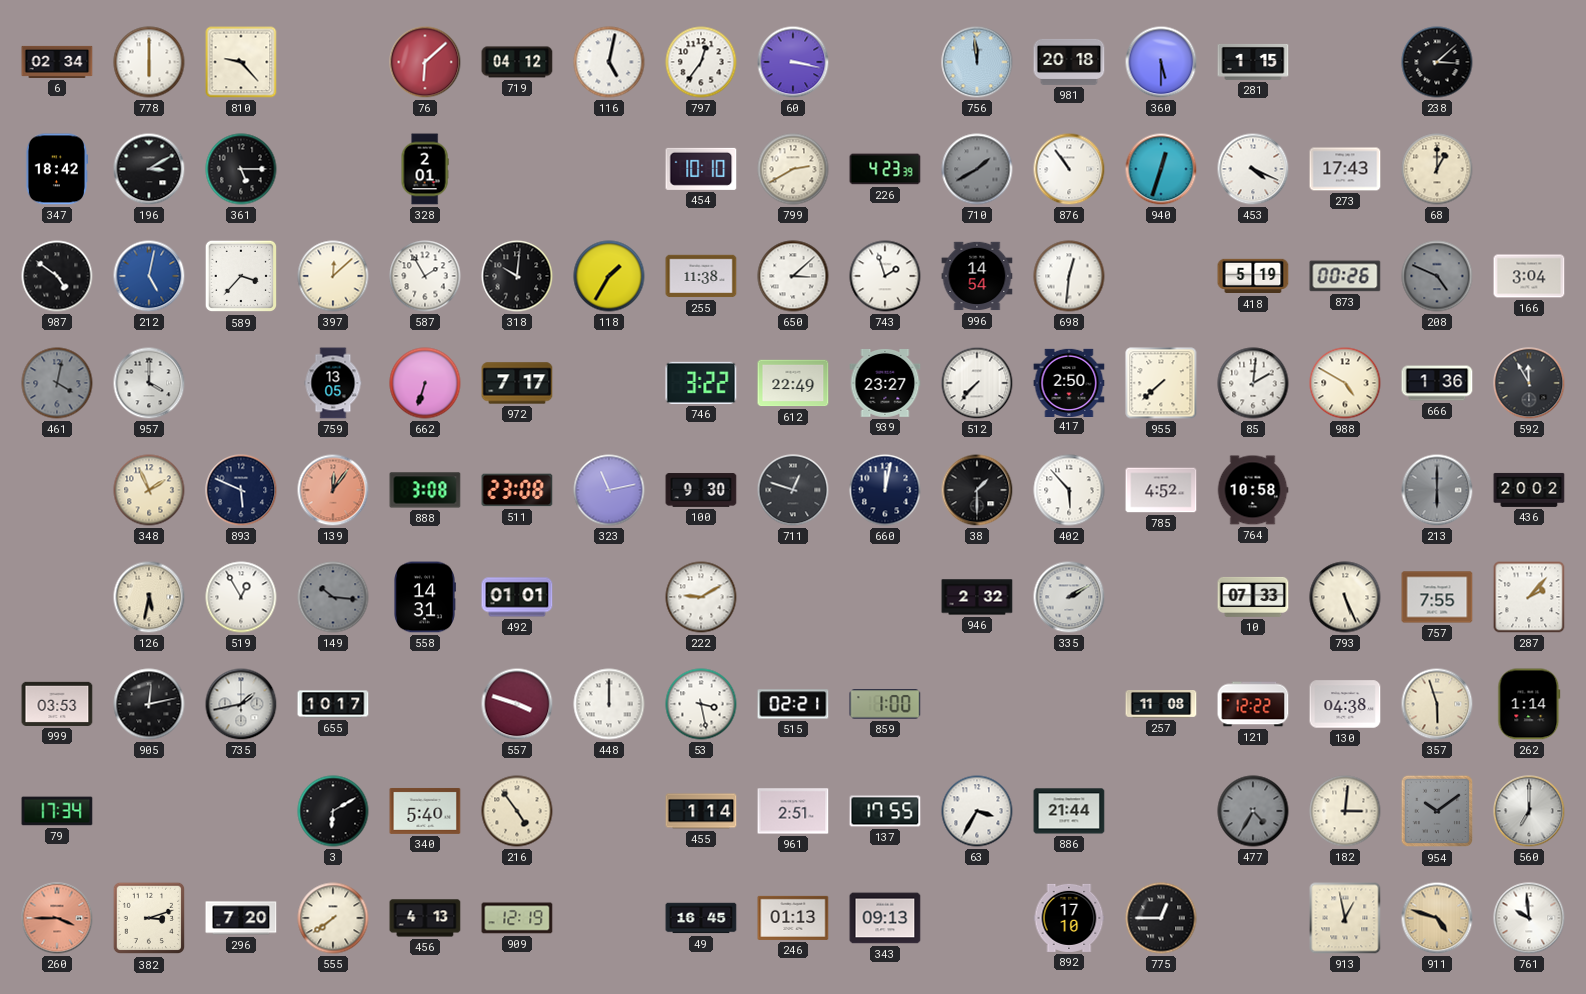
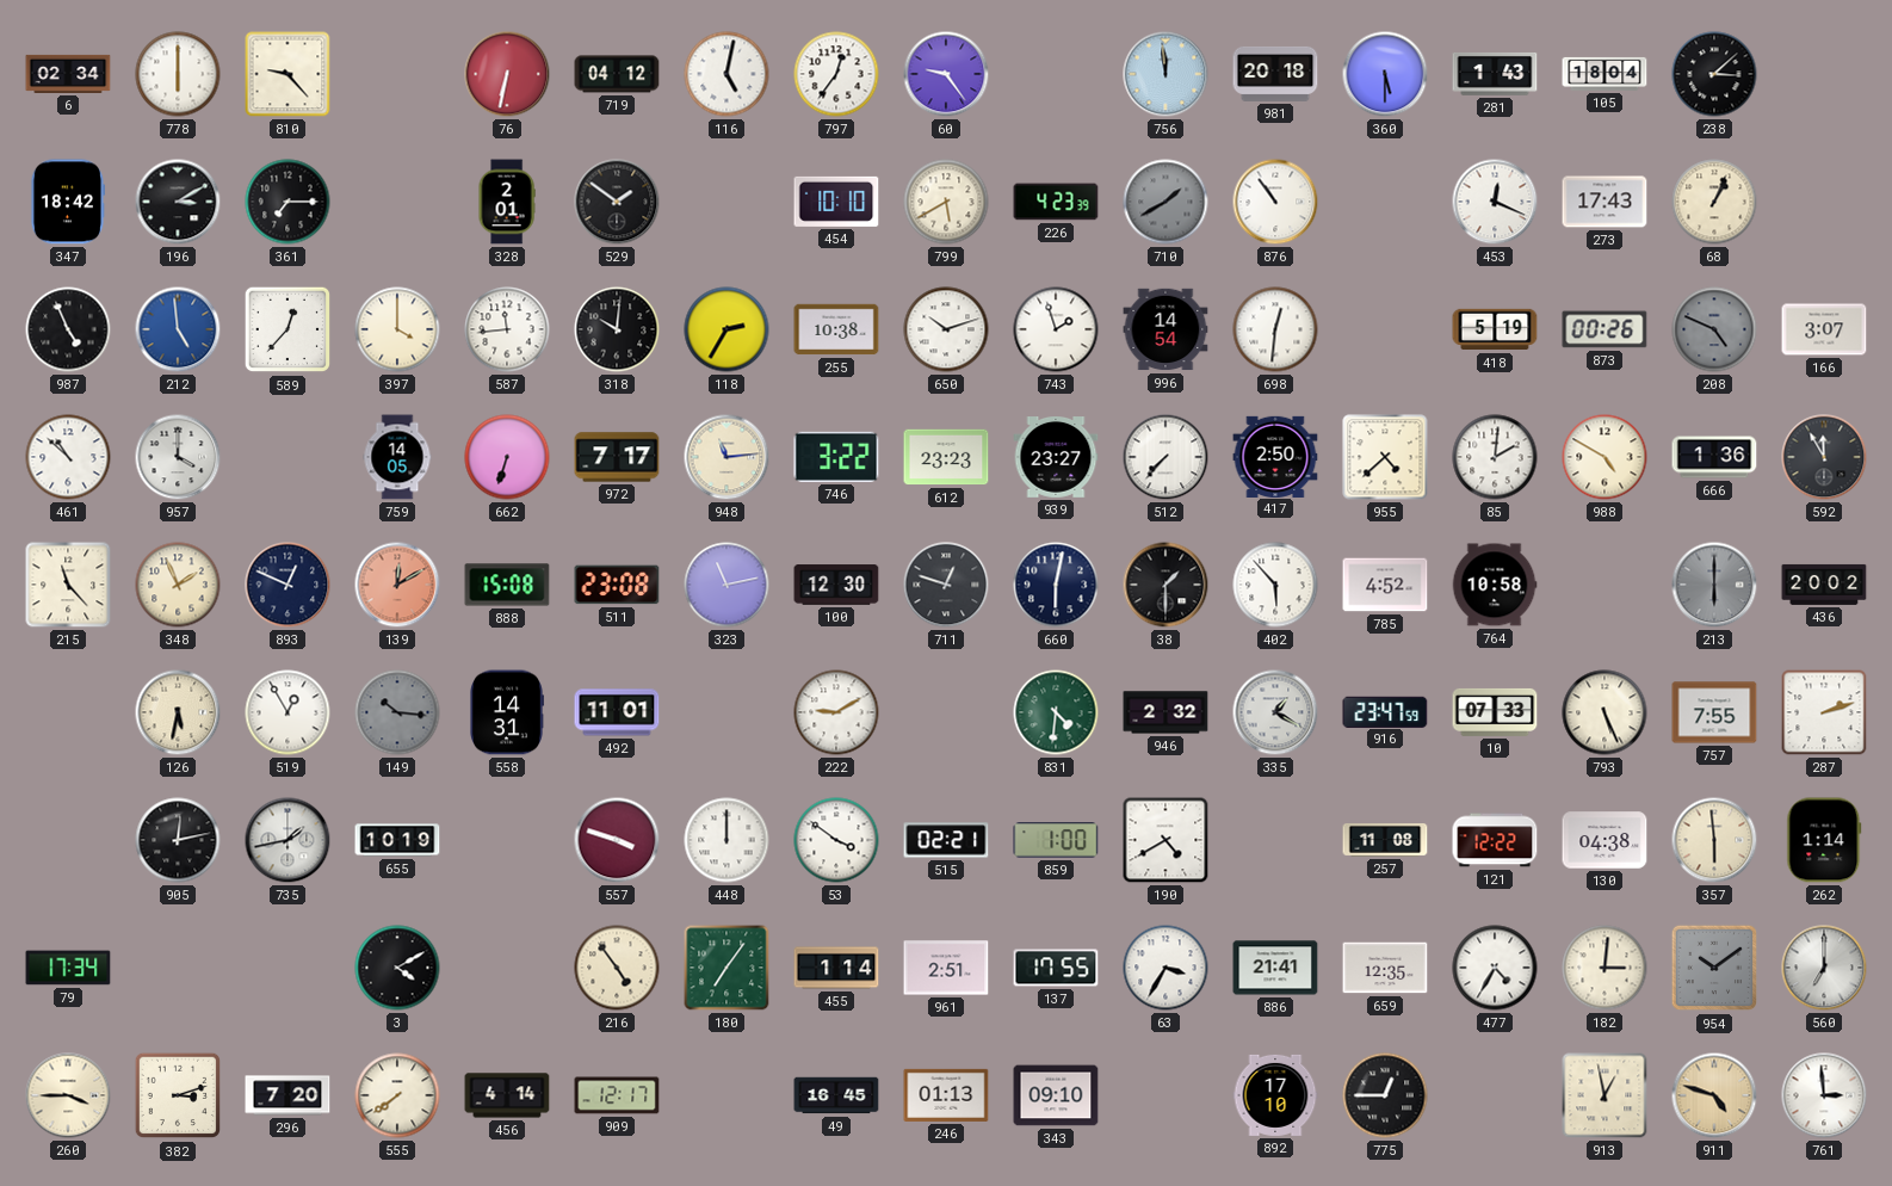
76: 6:08 -> 6:32 (507, 74)
60: 3:17 -> 9:24 (946, 74)
281: 1:15 -> 1:43 (1495, 74)
105: none -> 18:04 (1605, 74)
361: 5:15 -> 7:15 (287, 202)
529: none -> 1:51 (617, 202)
799: 2:40 -> 5:40 (946, 202)
940: 12:33 -> none (1161, 169)
453: 4:19 -> 12:19 (1495, 202)
68: 1:00 -> 1:04 (1714, 202)
987: 4:51 -> 4:56 (68, 329)
212: 5:02 -> 4:59 (178, 329)
589: 3:37 -> 12:37 (287, 329)
397: 12:08 -> 4:00 (397, 329)
587: 1:55 -> 11:44 (507, 329)
118: 1:35 -> 2:35 (726, 329)
255: 11:38 -> 10:38 (836, 329)
650: 3:08 -> 10:12 (946, 329)
166: 3:04 -> 3:07 (1824, 329)
461: 4:02 -> 10:52 (68, 457)
461 dial: grey -> white (68, 457)
759: 13:05 -> 14:05 (397, 457)
948: none -> 11:14 (726, 457)
612: 22:49 -> 23:23 (946, 457)
955: 7:38 -> 4:38 (1385, 457)
215: none -> 11:23 (68, 585)
893: 5:49 -> 12:49 (287, 585)
139: 12:06 -> 12:10 (397, 585)
888: 3:08 -> 15:08 (507, 585)
100: 9:30 -> 12:30 (836, 585)
660: 12:02 -> 6:02 (1056, 585)
492: 01:01 -> 11:01 (617, 712)
831: none -> 4:31 (1056, 712)
335: 2:10 -> 1:20 (1275, 712)
916: none -> 23:47 (1385, 711)
287: 2:07 -> 2:12 (1824, 712)
999: 03:53 -> none (57, 704)
655: 10:17 -> 10:19 (397, 840)
53: 3:28 -> 3:51 (836, 840)
190: none -> 4:40 (1166, 840)
357: 5:57 -> 5:59 (1714, 840)
3: 6:10 -> 4:10 (397, 968)
340: 5:40 -> none (425, 811)
180: none -> 7:06 (726, 968)
886: 21:44 -> 21:41 (1275, 968)
659: none -> 12:35 (1385, 968)
477 dial: grey -> white (1495, 968)
260 dial: salmon -> cream (68, 1095)
456: 4:13 -> 4:14 (507, 1095)
909: 12:19 -> 12:17 (617, 1095)
343: 09:13 -> 09:10 (1056, 1095)
761: 9:59 -> 2:59 (1824, 1095)
